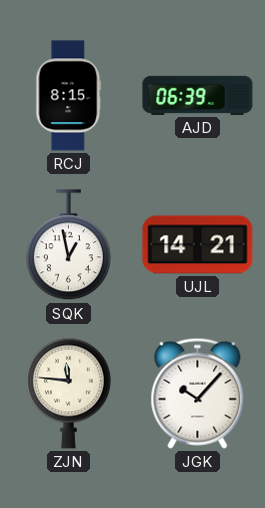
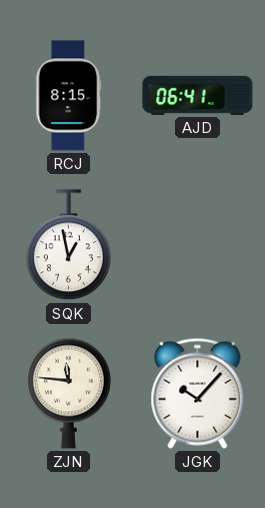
AJD: 06:39 -> 06:41 (198, 95)
UJL: 14:21 -> none (198, 245)
